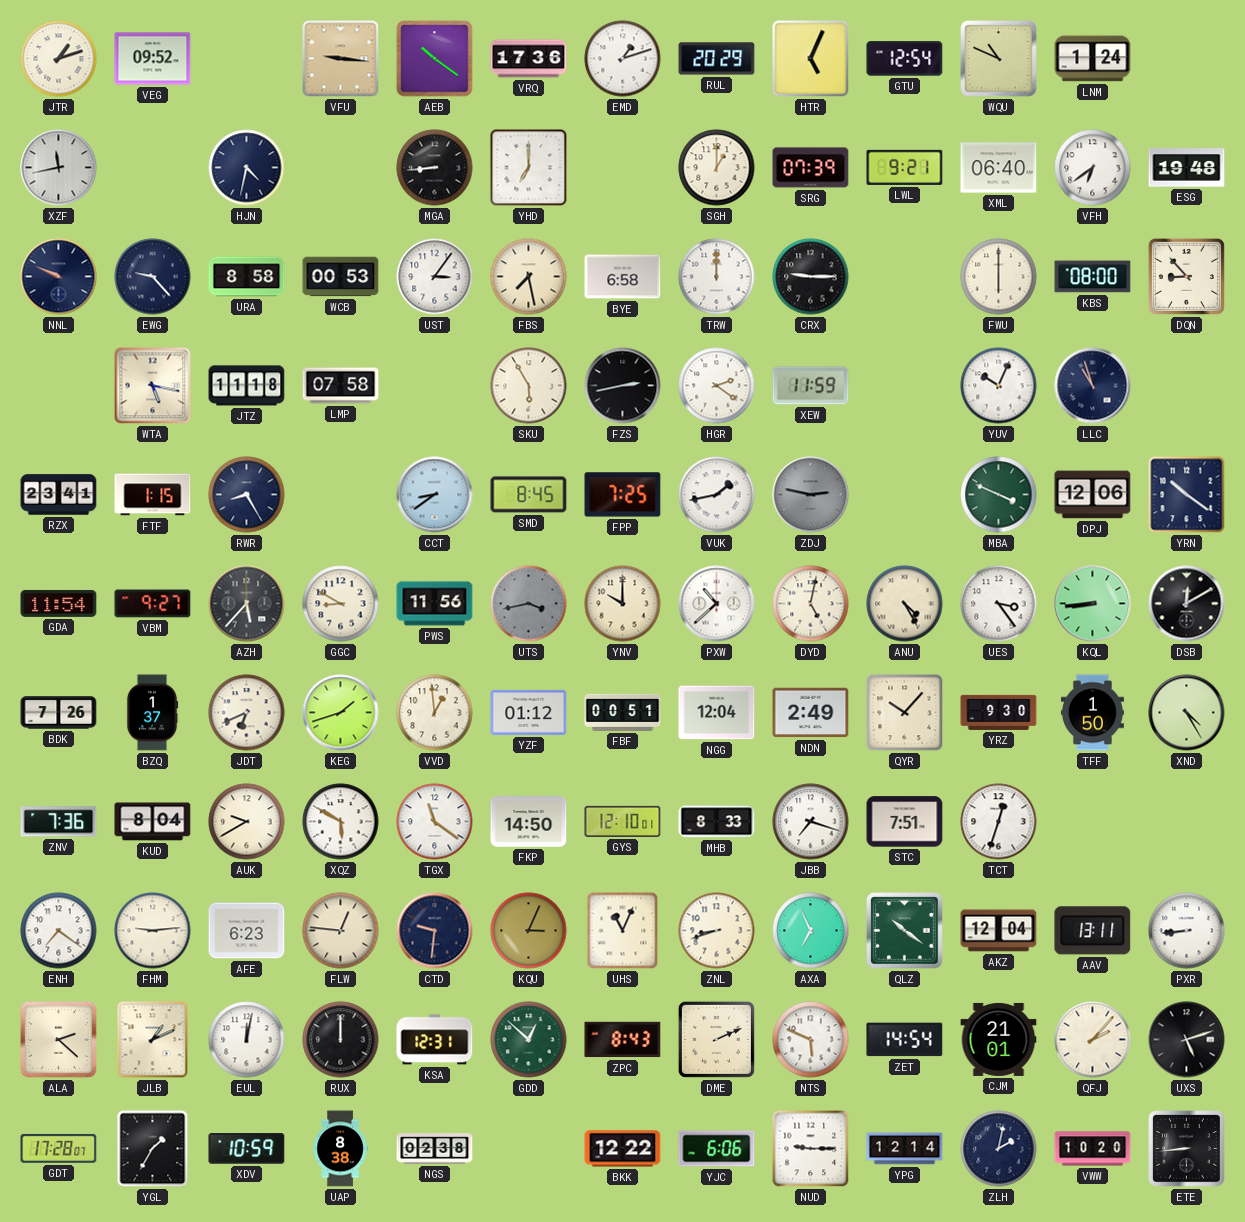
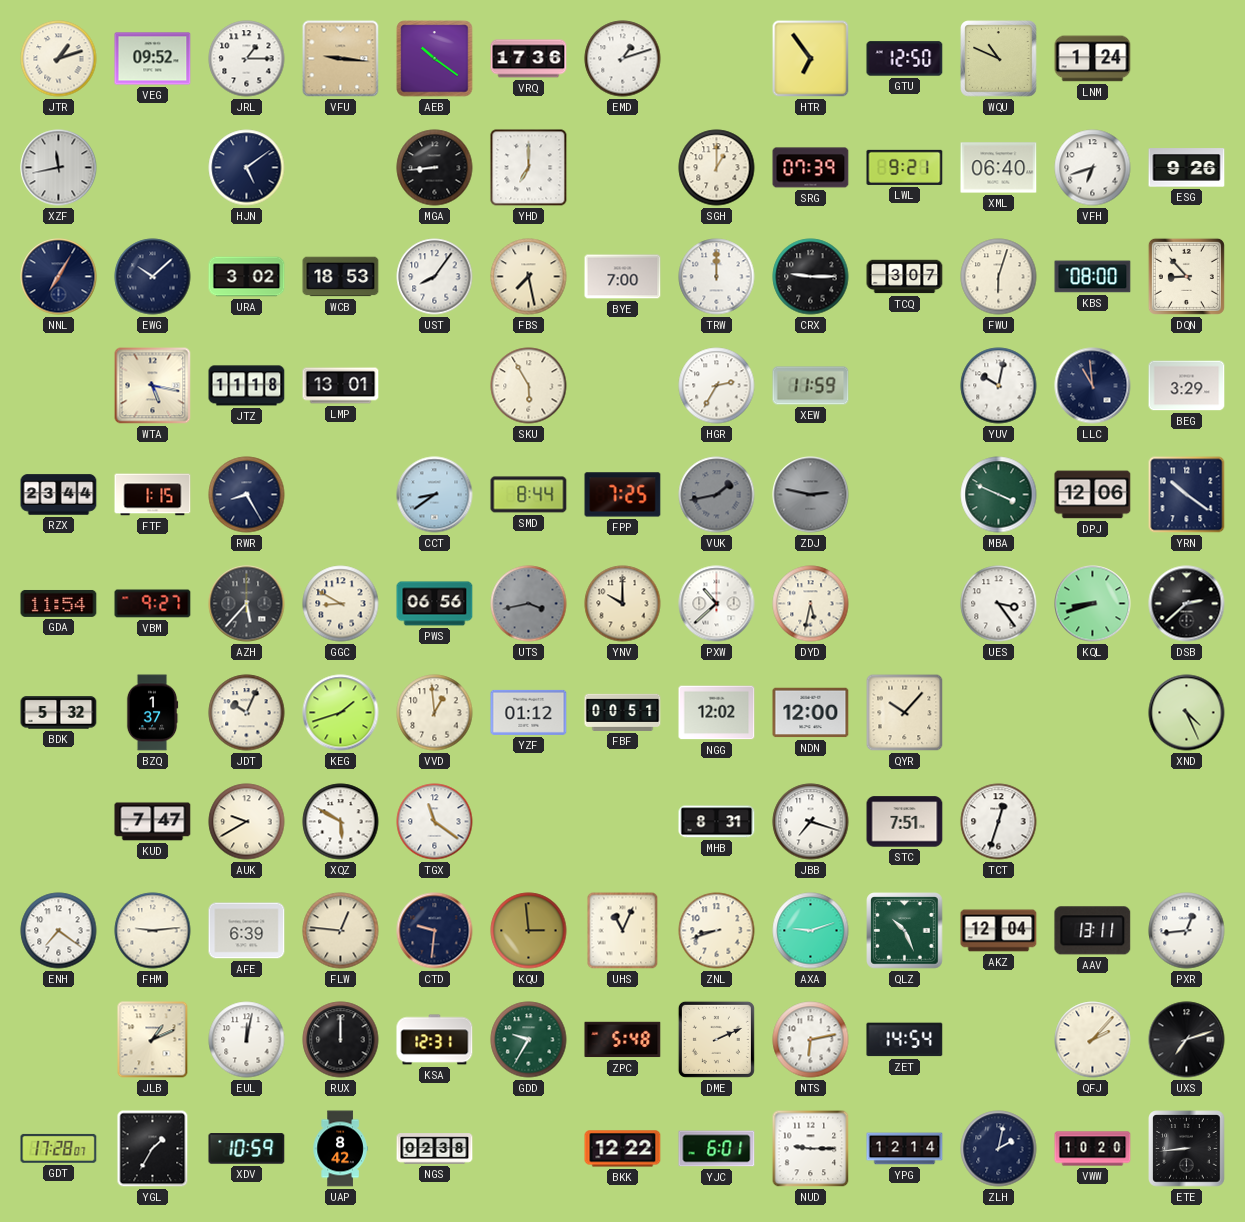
JRL: none -> 1:15 (247, 59)
RUL: 20:29 -> none (717, 59)
HTR: 5:04 -> 6:54 (811, 59)
GTU: 12:54 -> 12:50 (905, 59)
HJN: 4:32 -> 5:09 (247, 168)
VFH: 6:39 -> 6:42 (1093, 168)
ESG: 19:48 -> 9:26 (1187, 168)
NNL: 9:49 -> 7:05 (59, 277)
EWG: 9:23 -> 10:08 (153, 277)
URA: 8:58 -> 3:02 (247, 277)
WCB: 00:53 -> 18:53 (341, 277)
UST: 3:06 -> 8:06 (435, 277)
BYE: 6:58 -> 7:00 (623, 277)
TCQ: none -> 3:07 (905, 277)
FWU: 6:00 -> 6:03 (999, 277)
LMP: 07:58 -> 13:01 (341, 386)
FZS: 2:43 -> none (623, 386)
HGR: 2:21 -> 2:35 (717, 386)
YUV: 10:04 -> 10:02 (999, 386)
LLC: 10:57 -> 10:59 (1093, 386)
BEG: none -> 3:29 (1187, 386)
RZX: 23:41 -> 23:44 (59, 495)
SMD: 8:45 -> 8:44 (529, 495)
VUK dial: white -> grey (717, 495)
PWS: 11:56 -> 06:56 (435, 604)
DYD: 5:02 -> 5:32 (811, 604)
ANU: 4:25 -> none (905, 604)
KQL: 8:44 -> 8:42 (1093, 604)
DSB: 12:10 -> 2:38 (1187, 604)
BDK: 7:26 -> 5:32 (59, 713)
JDT: 6:41 -> 10:04 (247, 713)
NGG: 12:04 -> 12:02 (717, 713)
NDN: 2:49 -> 12:00 (811, 713)
YRZ: 9:30 -> none (999, 712)
TFF: 1:50 -> none (1092, 713)
XND: 4:25 -> 4:26 (1187, 713)
ZNV: 7:36 -> none (59, 822)
KUD: 8:04 -> 7:47 (153, 822)
FKP: 14:50 -> none (529, 822)
GYS: 12:10 -> none (623, 821)
MHB: 8:33 -> 8:31 (717, 822)
AFE: 6:23 -> 6:39 (247, 931)
KQU: 3:04 -> 2:59 (529, 931)
AXA: 6:56 -> 9:12 (811, 931)
QLZ: 10:21 -> 10:26 (905, 931)
PXR: 8:44 -> 12:44 (1187, 931)
ALA: 2:22 -> none (59, 1040)
GDD: 12:52 -> 9:35 (529, 1040)
ZPC: 8:43 -> 5:48 (623, 1040)
NTS: 5:49 -> 6:13 (811, 1040)
CJM: 21:01 -> none (999, 1039)
UXS: 5:12 -> 7:12 (1187, 1040)
UAP: 8:38 -> 8:42 (340, 1149)
YJC: 6:06 -> 6:01 (717, 1149)
